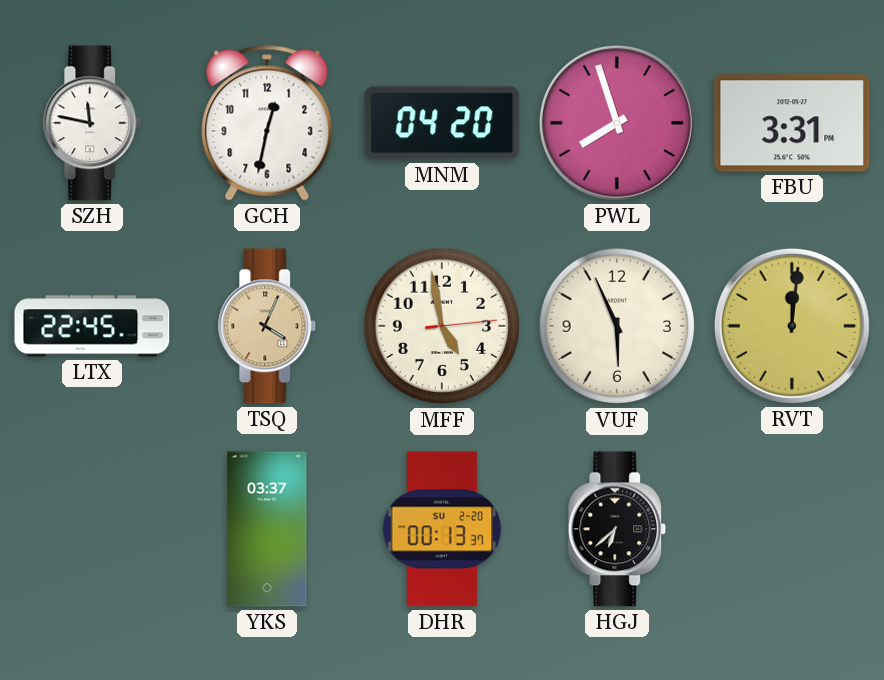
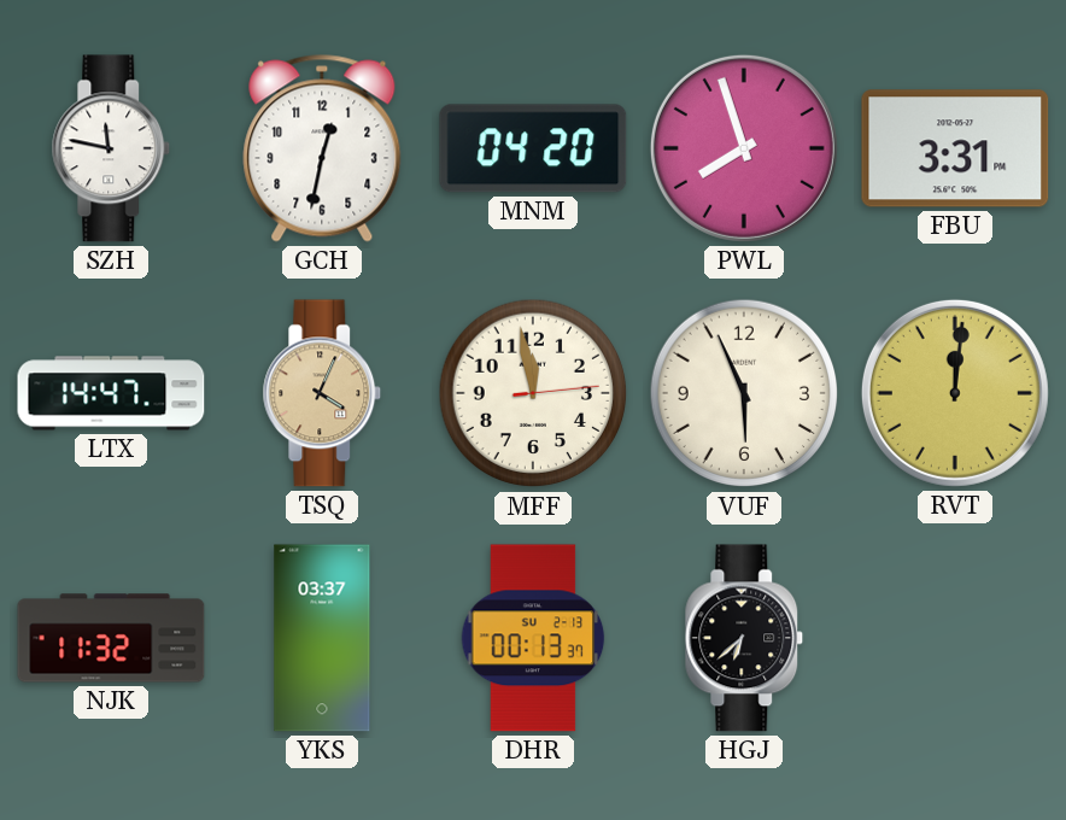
LTX: 22:45 -> 14:47 (111, 393)
MFF: 4:58 -> 11:58 (533, 393)
NJK: none -> 11:32 (111, 638)
DHR date: SU 2-20 -> SU 2-13 (533, 638)
